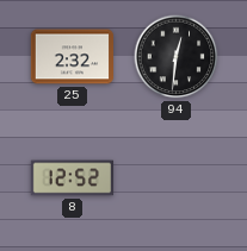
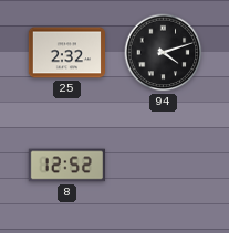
94: 12:31 -> 4:12 (164, 53)
